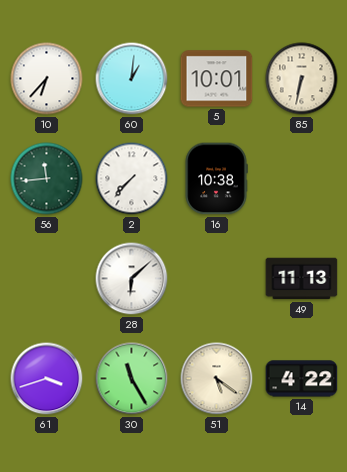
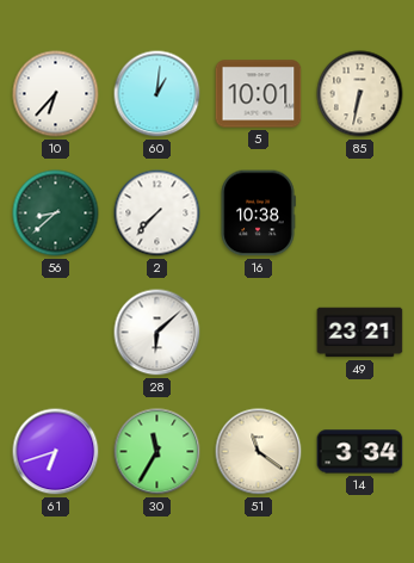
56: 11:44 -> 8:38 (56, 214)
49: 11:13 -> 23:21 (360, 333)
61: 3:42 -> 6:42 (56, 452)
30: 11:25 -> 11:35 (157, 452)
51: 5:21 -> 11:21 (259, 452)
14: 4:22 -> 3:34 (360, 452)
